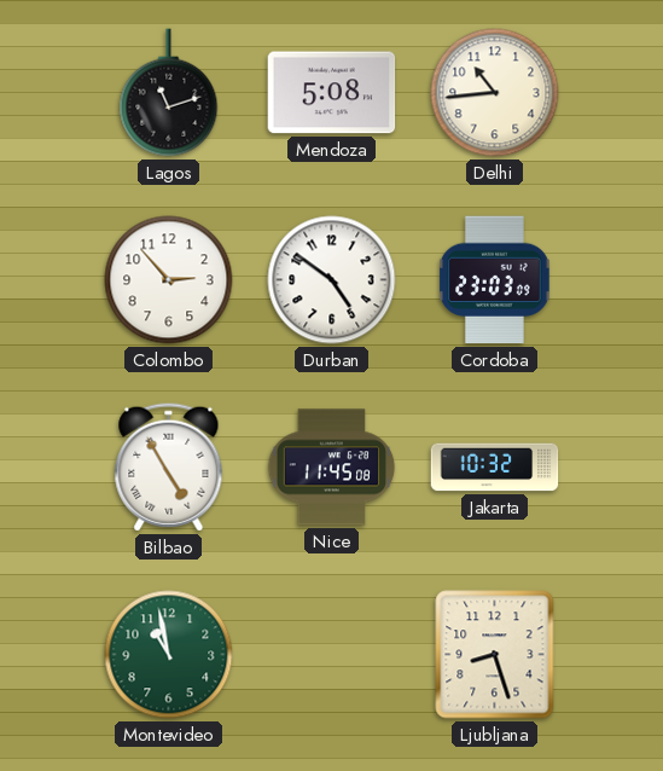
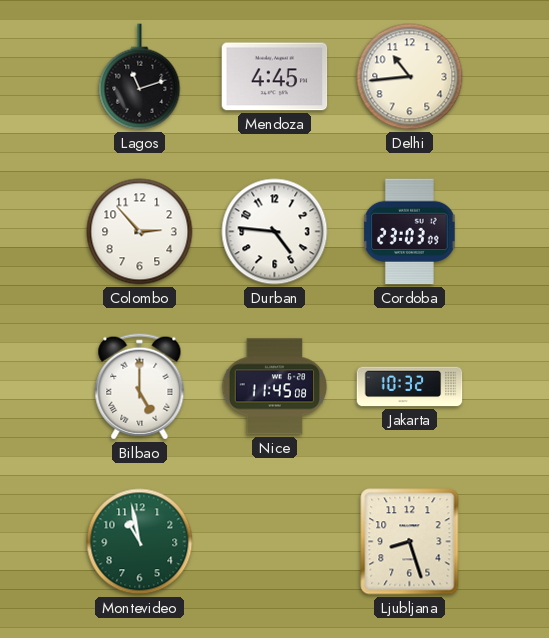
Mendoza: 5:08 -> 4:45 (275, 77)
Durban: 4:51 -> 4:46 (275, 232)
Bilbao: 4:55 -> 5:00 (140, 387)
